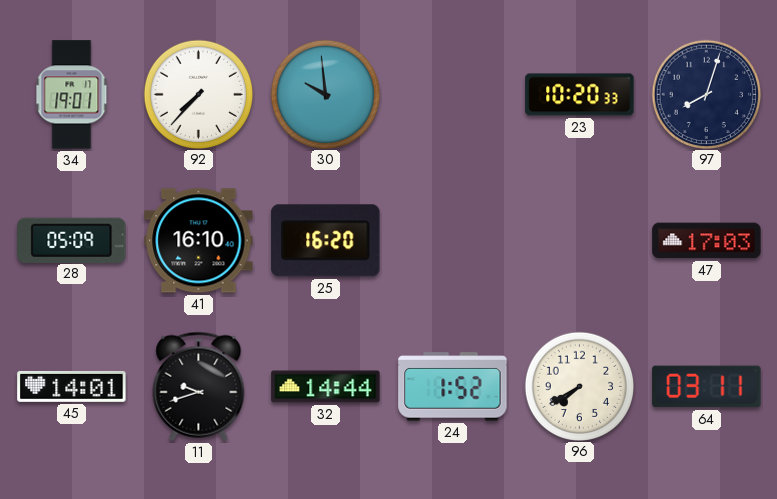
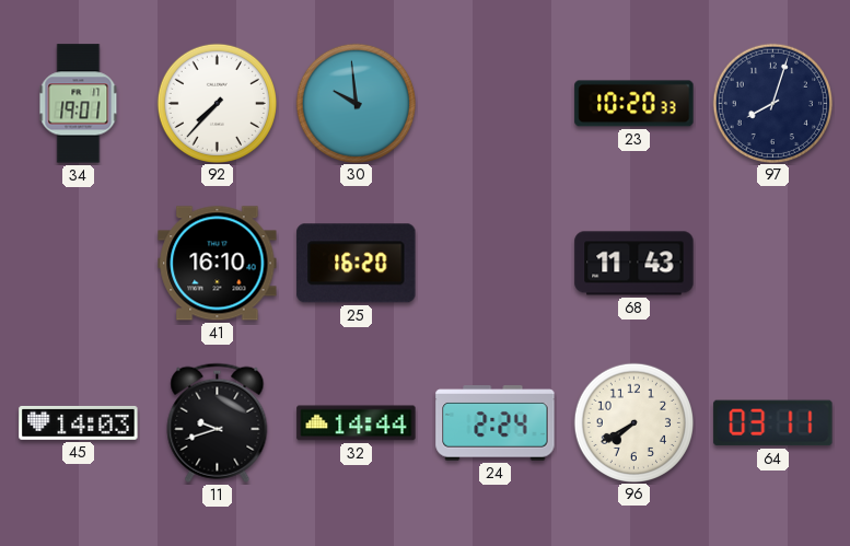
28: 05:09 -> none (72, 240)
68: none -> 11:43 (634, 264)
47: 17:03 -> none (707, 241)
45: 14:01 -> 14:03 (79, 422)
24: 1:52 -> 2:24 (496, 423)
